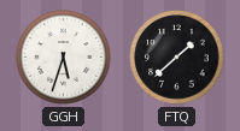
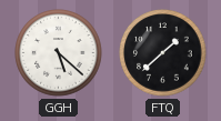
GGH: 5:33 -> 5:22 (59, 53)
